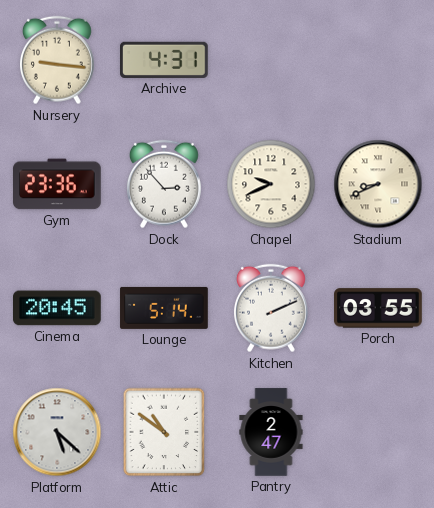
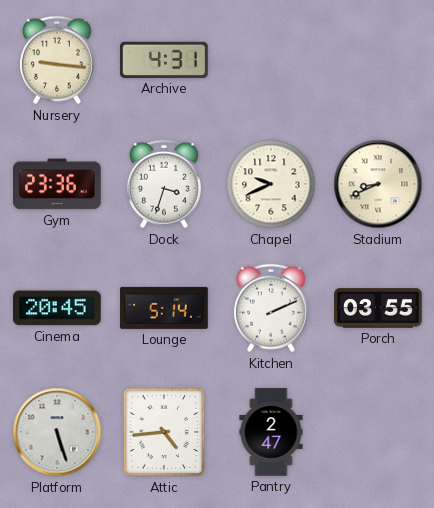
Dock: 2:53 -> 3:33 (164, 184)
Platform: 5:22 -> 5:27 (57, 432)
Attic: 10:51 -> 4:44 (164, 432)
